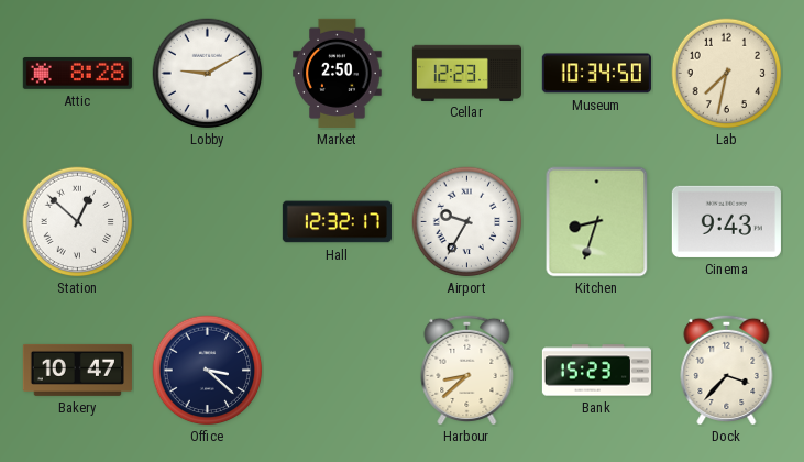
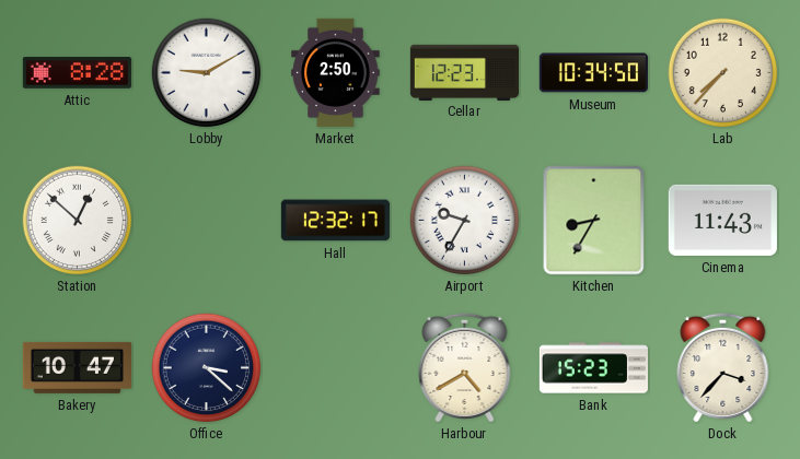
Lab: 7:32 -> 7:37 (723, 73)
Kitchen: 8:33 -> 8:35 (594, 221)
Cinema: 9:43 -> 11:43 (722, 220)
Harbour: 8:38 -> 4:40 (465, 367)
